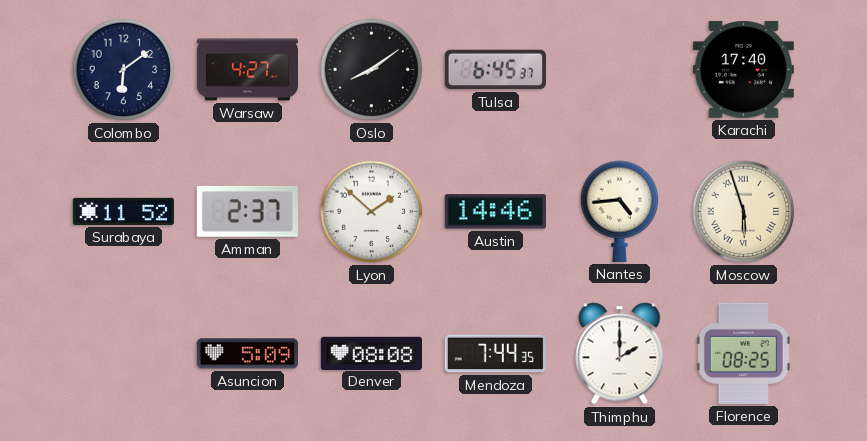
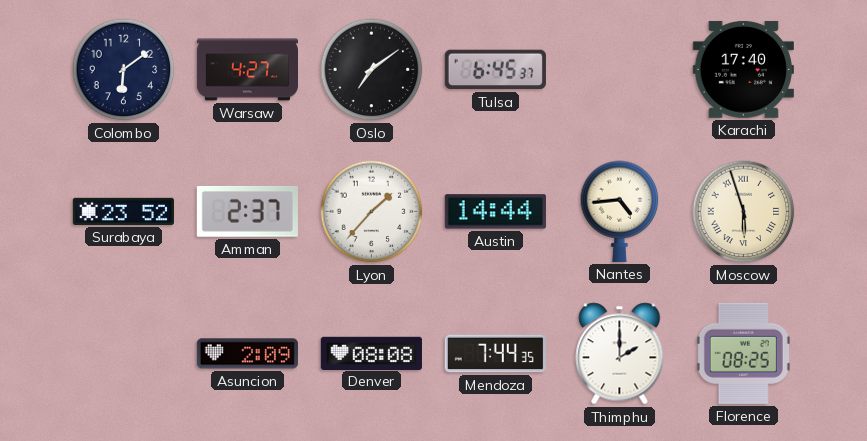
Oslo: 8:09 -> 7:09 (372, 70)
Surabaya: 11:52 -> 23:52 (123, 211)
Lyon: 1:52 -> 1:37 (372, 212)
Austin: 14:46 -> 14:44 (495, 212)
Asuncion: 5:09 -> 2:09 (247, 354)
